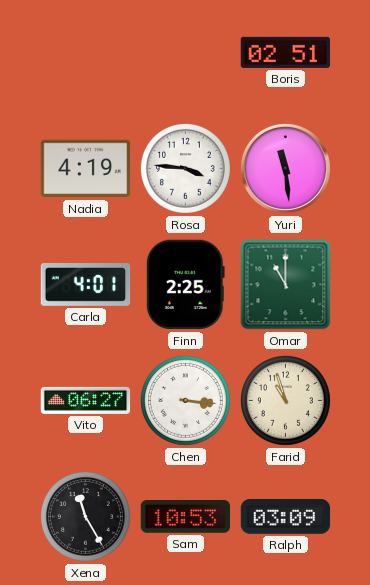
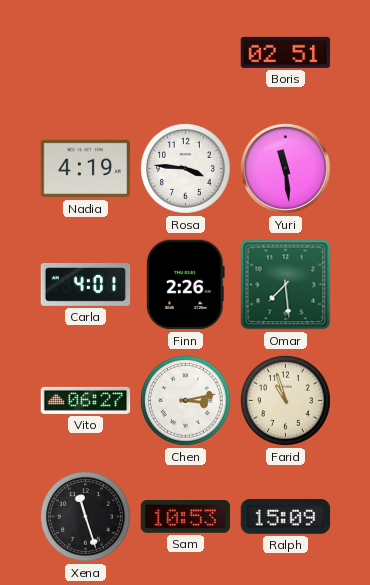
Finn: 2:25 -> 2:26 (185, 285)
Omar: 11:00 -> 7:29 (286, 285)
Chen: 3:16 -> 3:13 (185, 400)
Xena: 11:25 -> 11:27 (85, 516)
Ralph: 03:09 -> 15:09 (286, 517)
